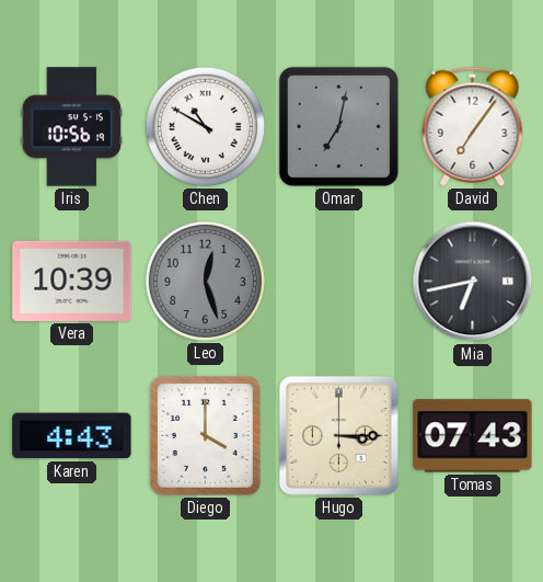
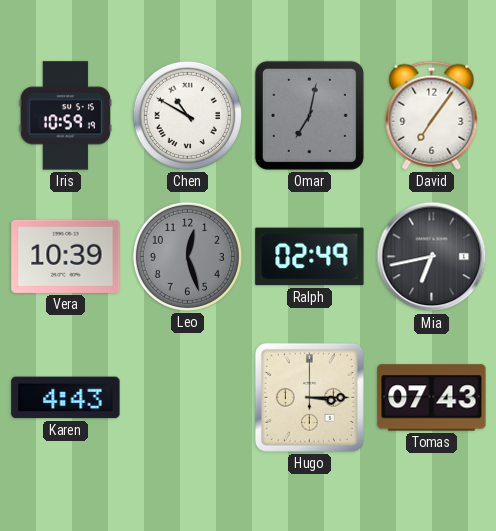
Iris: 10:56 -> 10:59 (66, 116)
Ralph: none -> 02:49 (310, 257)
Diego: 4:00 -> none (205, 435)
